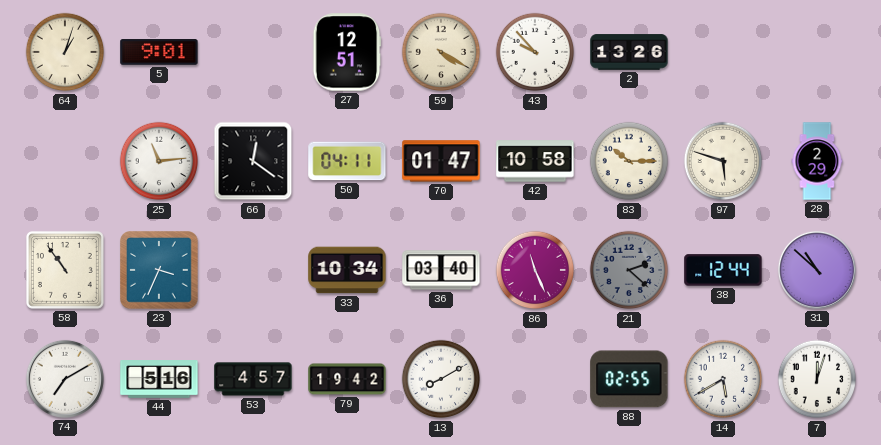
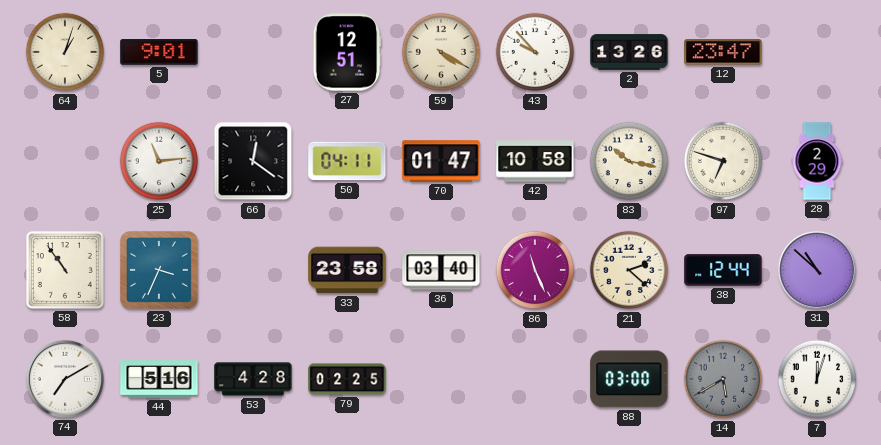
12: none -> 23:47 (723, 52)
83: 10:15 -> 10:17 (629, 161)
97: 5:48 -> 6:48 (723, 161)
33: 10:34 -> 23:58 (347, 270)
21 dial: grey -> cream (629, 270)
53: 4:57 -> 4:28 (253, 379)
79: 19:42 -> 02:25 (347, 379)
13: 8:10 -> none (441, 379)
88: 02:55 -> 03:00 (629, 379)
14 dial: white -> grey (723, 379)
